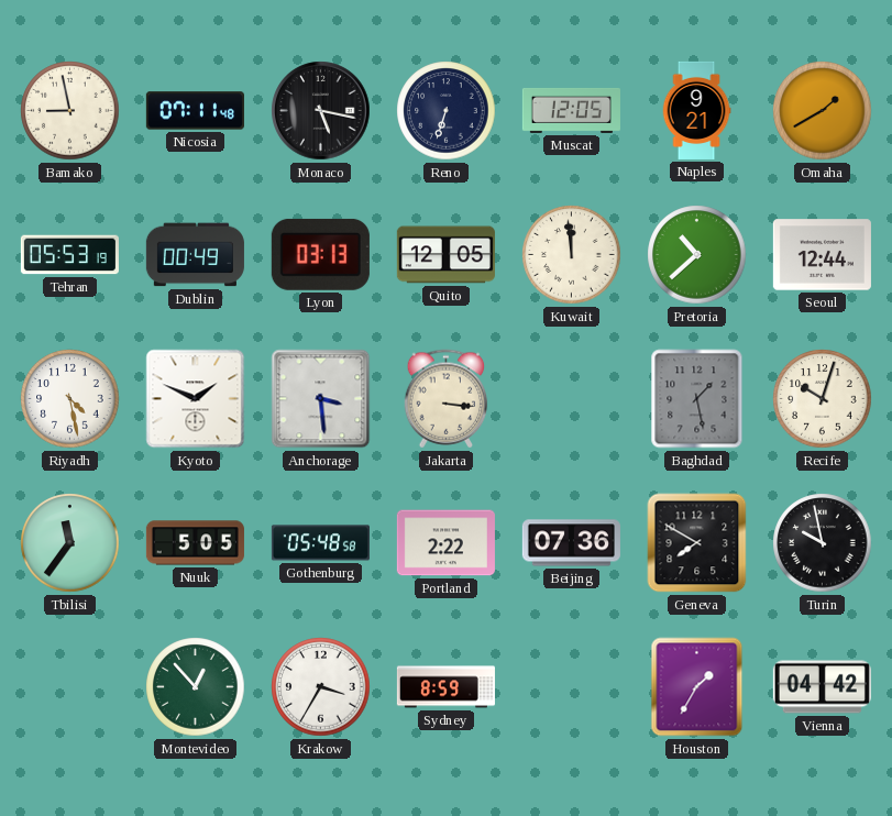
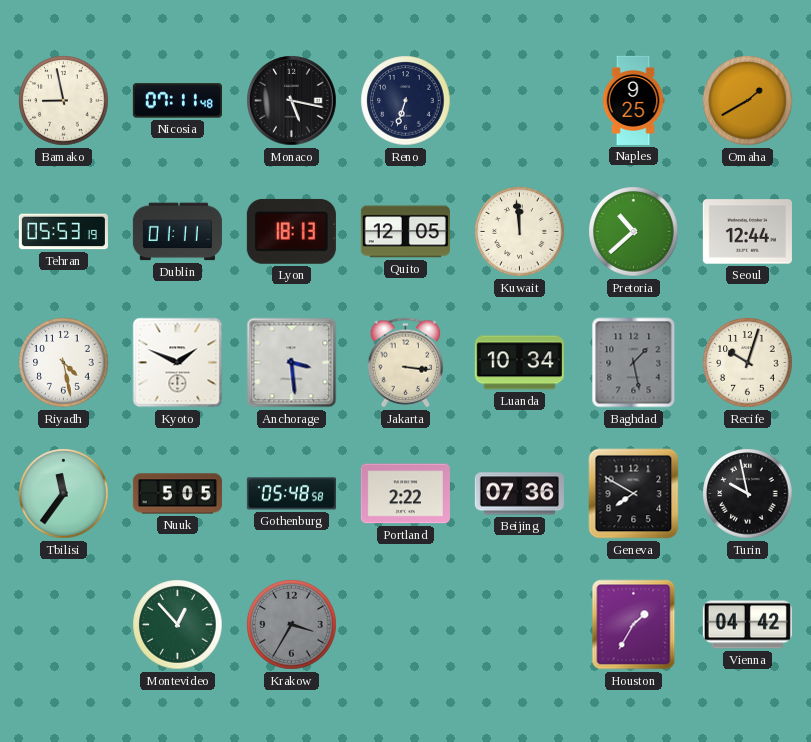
Muscat: 12:05 -> none (571, 110)
Naples: 9:21 -> 9:25 (633, 100)
Dublin: 00:49 -> 01:11 (177, 232)
Lyon: 03:13 -> 18:13 (291, 231)
Luanda: none -> 10:34 (519, 363)
Krakow dial: white -> grey (292, 625)
Sydney: 8:59 -> none (445, 687)
